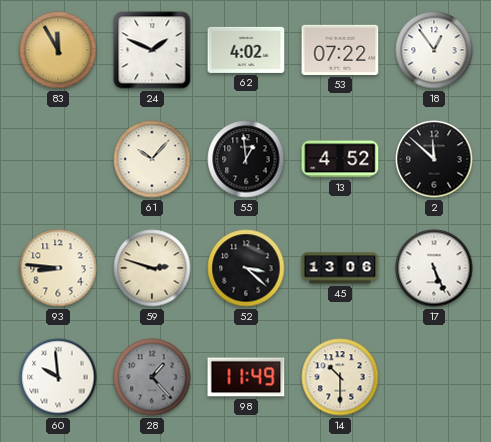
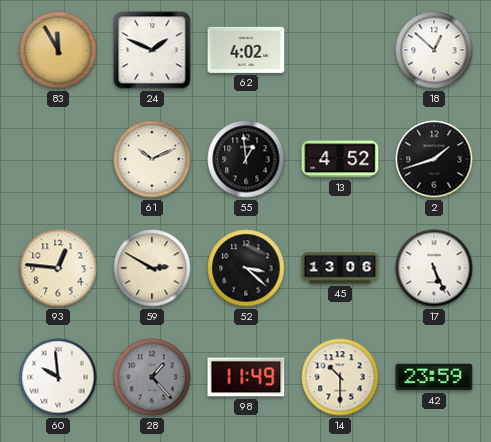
53: 07:22 -> none (340, 50)
18: 12:54 -> 12:52 (434, 50)
61: 10:07 -> 10:11 (152, 159)
2: 11:52 -> 1:42 (434, 159)
93: 8:46 -> 12:46 (58, 268)
59: 2:48 -> 2:50 (152, 268)
42: none -> 23:59 (434, 377)
